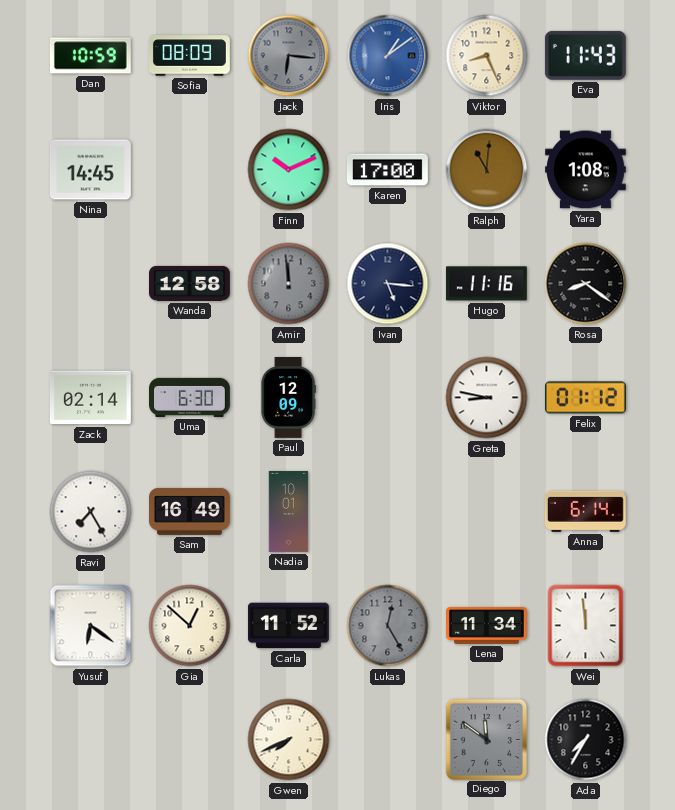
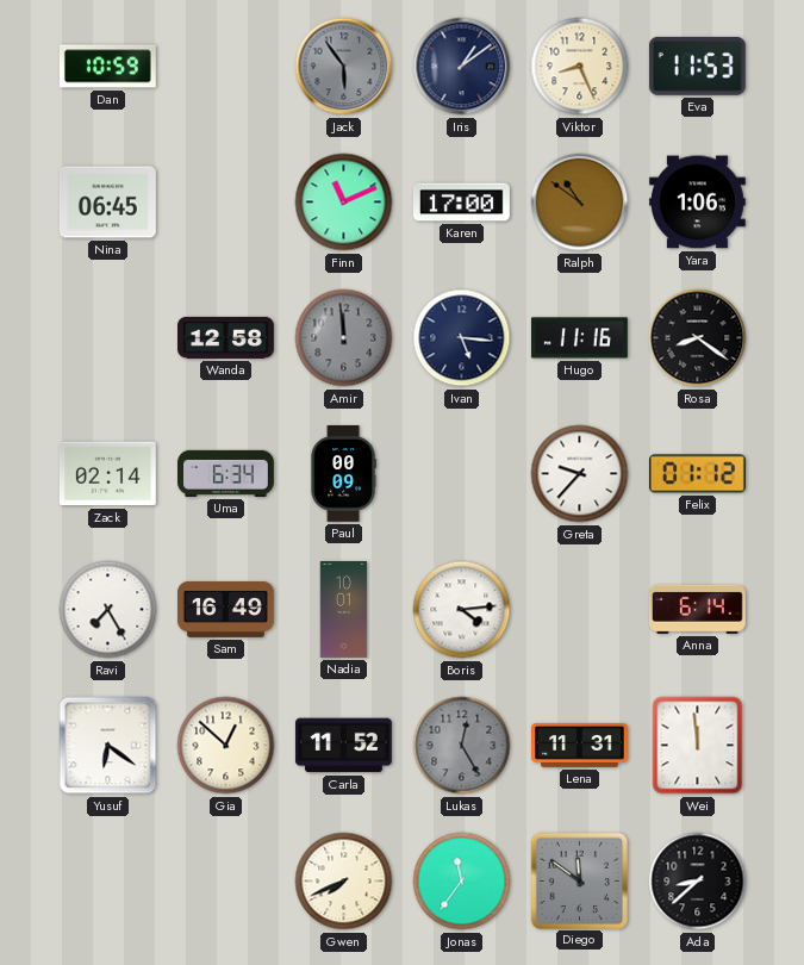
Sofia: 08:09 -> none (190, 56)
Jack: 6:16 -> 5:54 (344, 67)
Iris dial: blue -> navy (462, 67)
Eva: 11:43 -> 11:53 (697, 66)
Nina: 14:45 -> 06:45 (107, 203)
Finn: 10:11 -> 11:11 (344, 203)
Ralph: 11:01 -> 10:51 (580, 203)
Yara: 1:08 -> 1:06 (697, 203)
Uma: 6:30 -> 6:34 (226, 473)
Paul: 12:09 -> 00:09 (343, 474)
Greta: 8:47 -> 9:37 (580, 474)
Boris: none -> 4:14 (462, 610)
Lena: 11:34 -> 11:31 (580, 746)
Jonas: none -> 11:36 (462, 882)
Ada: 7:35 -> 8:38 (698, 882)
